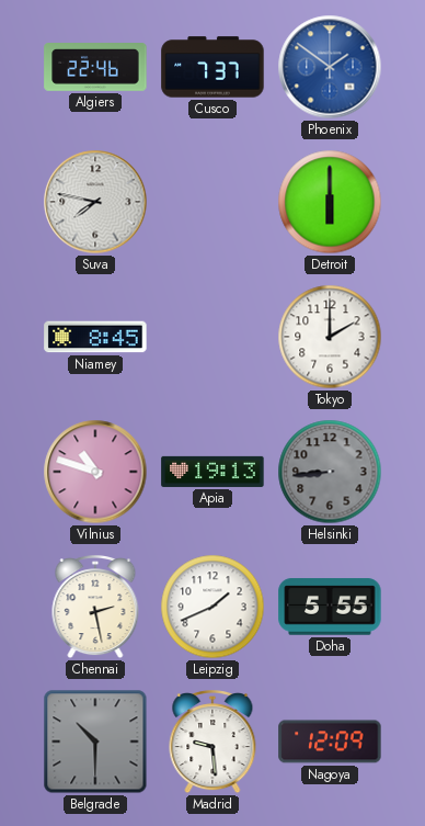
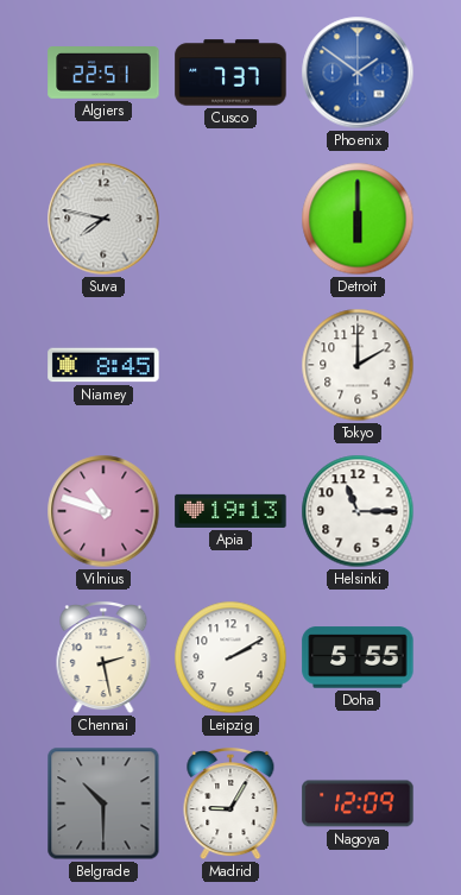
Algiers: 22:46 -> 22:51 (103, 74)
Helsinki: 8:44 -> 11:15 (358, 511)
Helsinki dial: grey -> white (358, 511)
Leipzig: 1:41 -> 2:10 (230, 657)
Madrid: 9:29 -> 9:05 (230, 805)
